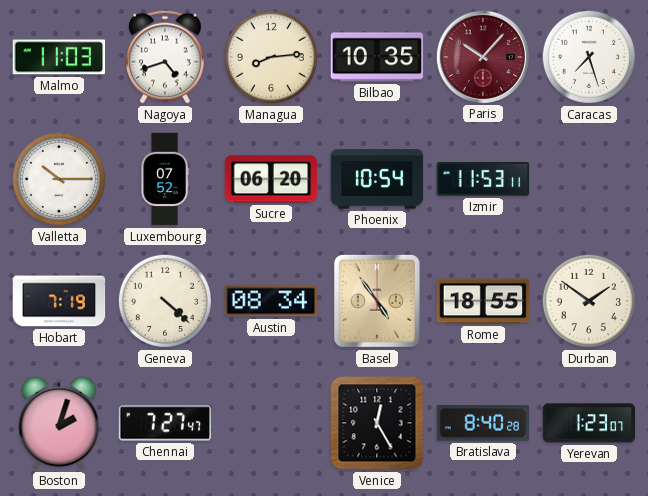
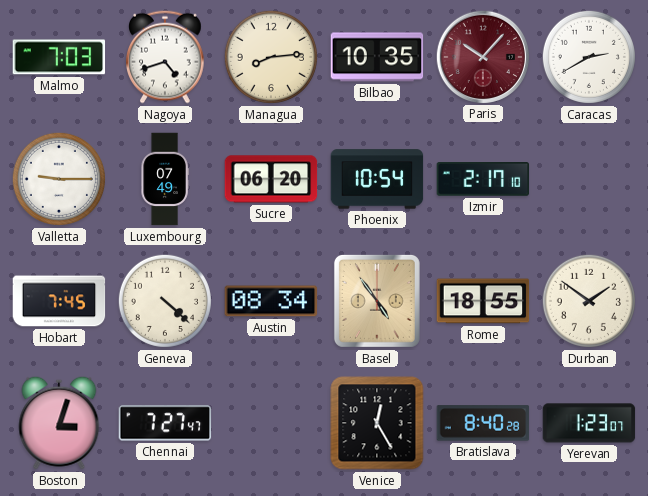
Malmo: 11:03 -> 7:03 (59, 57)
Caracas: 7:27 -> 2:40 (589, 57)
Valletta: 10:15 -> 9:15 (59, 179)
Luxembourg: 07:52 -> 07:49 (165, 179)
Izmir: 11:53 -> 2:17 (483, 180)
Hobart: 7:19 -> 7:45 (59, 301)
Boston: 2:03 -> 3:03 (59, 423)
